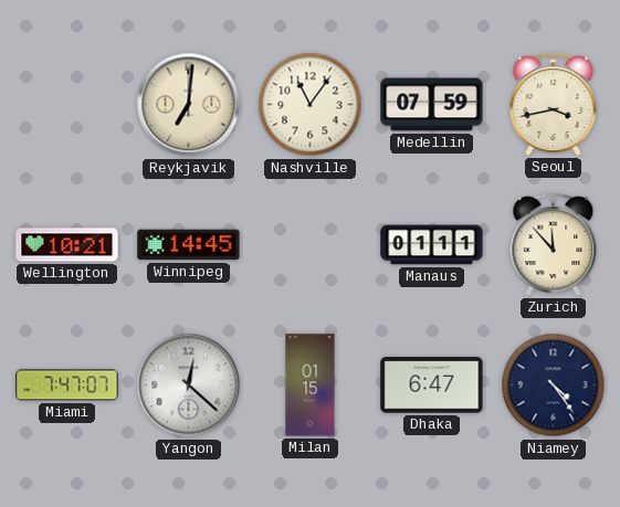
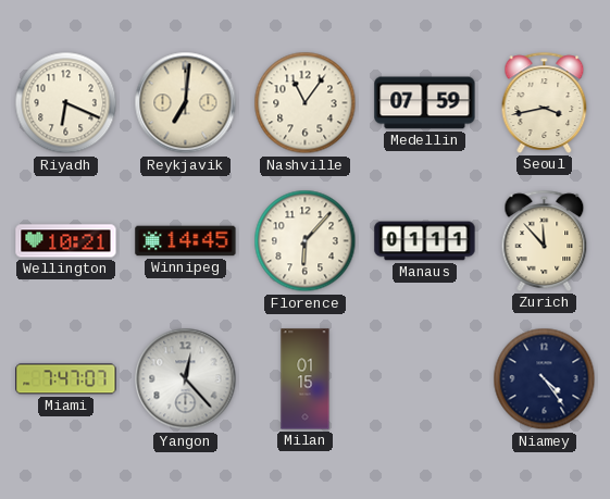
Riyadh: none -> 6:19 (66, 103)
Florence: none -> 6:07 (306, 241)
Yangon: 12:22 -> 12:23 (186, 379)
Dhaka: 6:47 -> none (432, 385)
